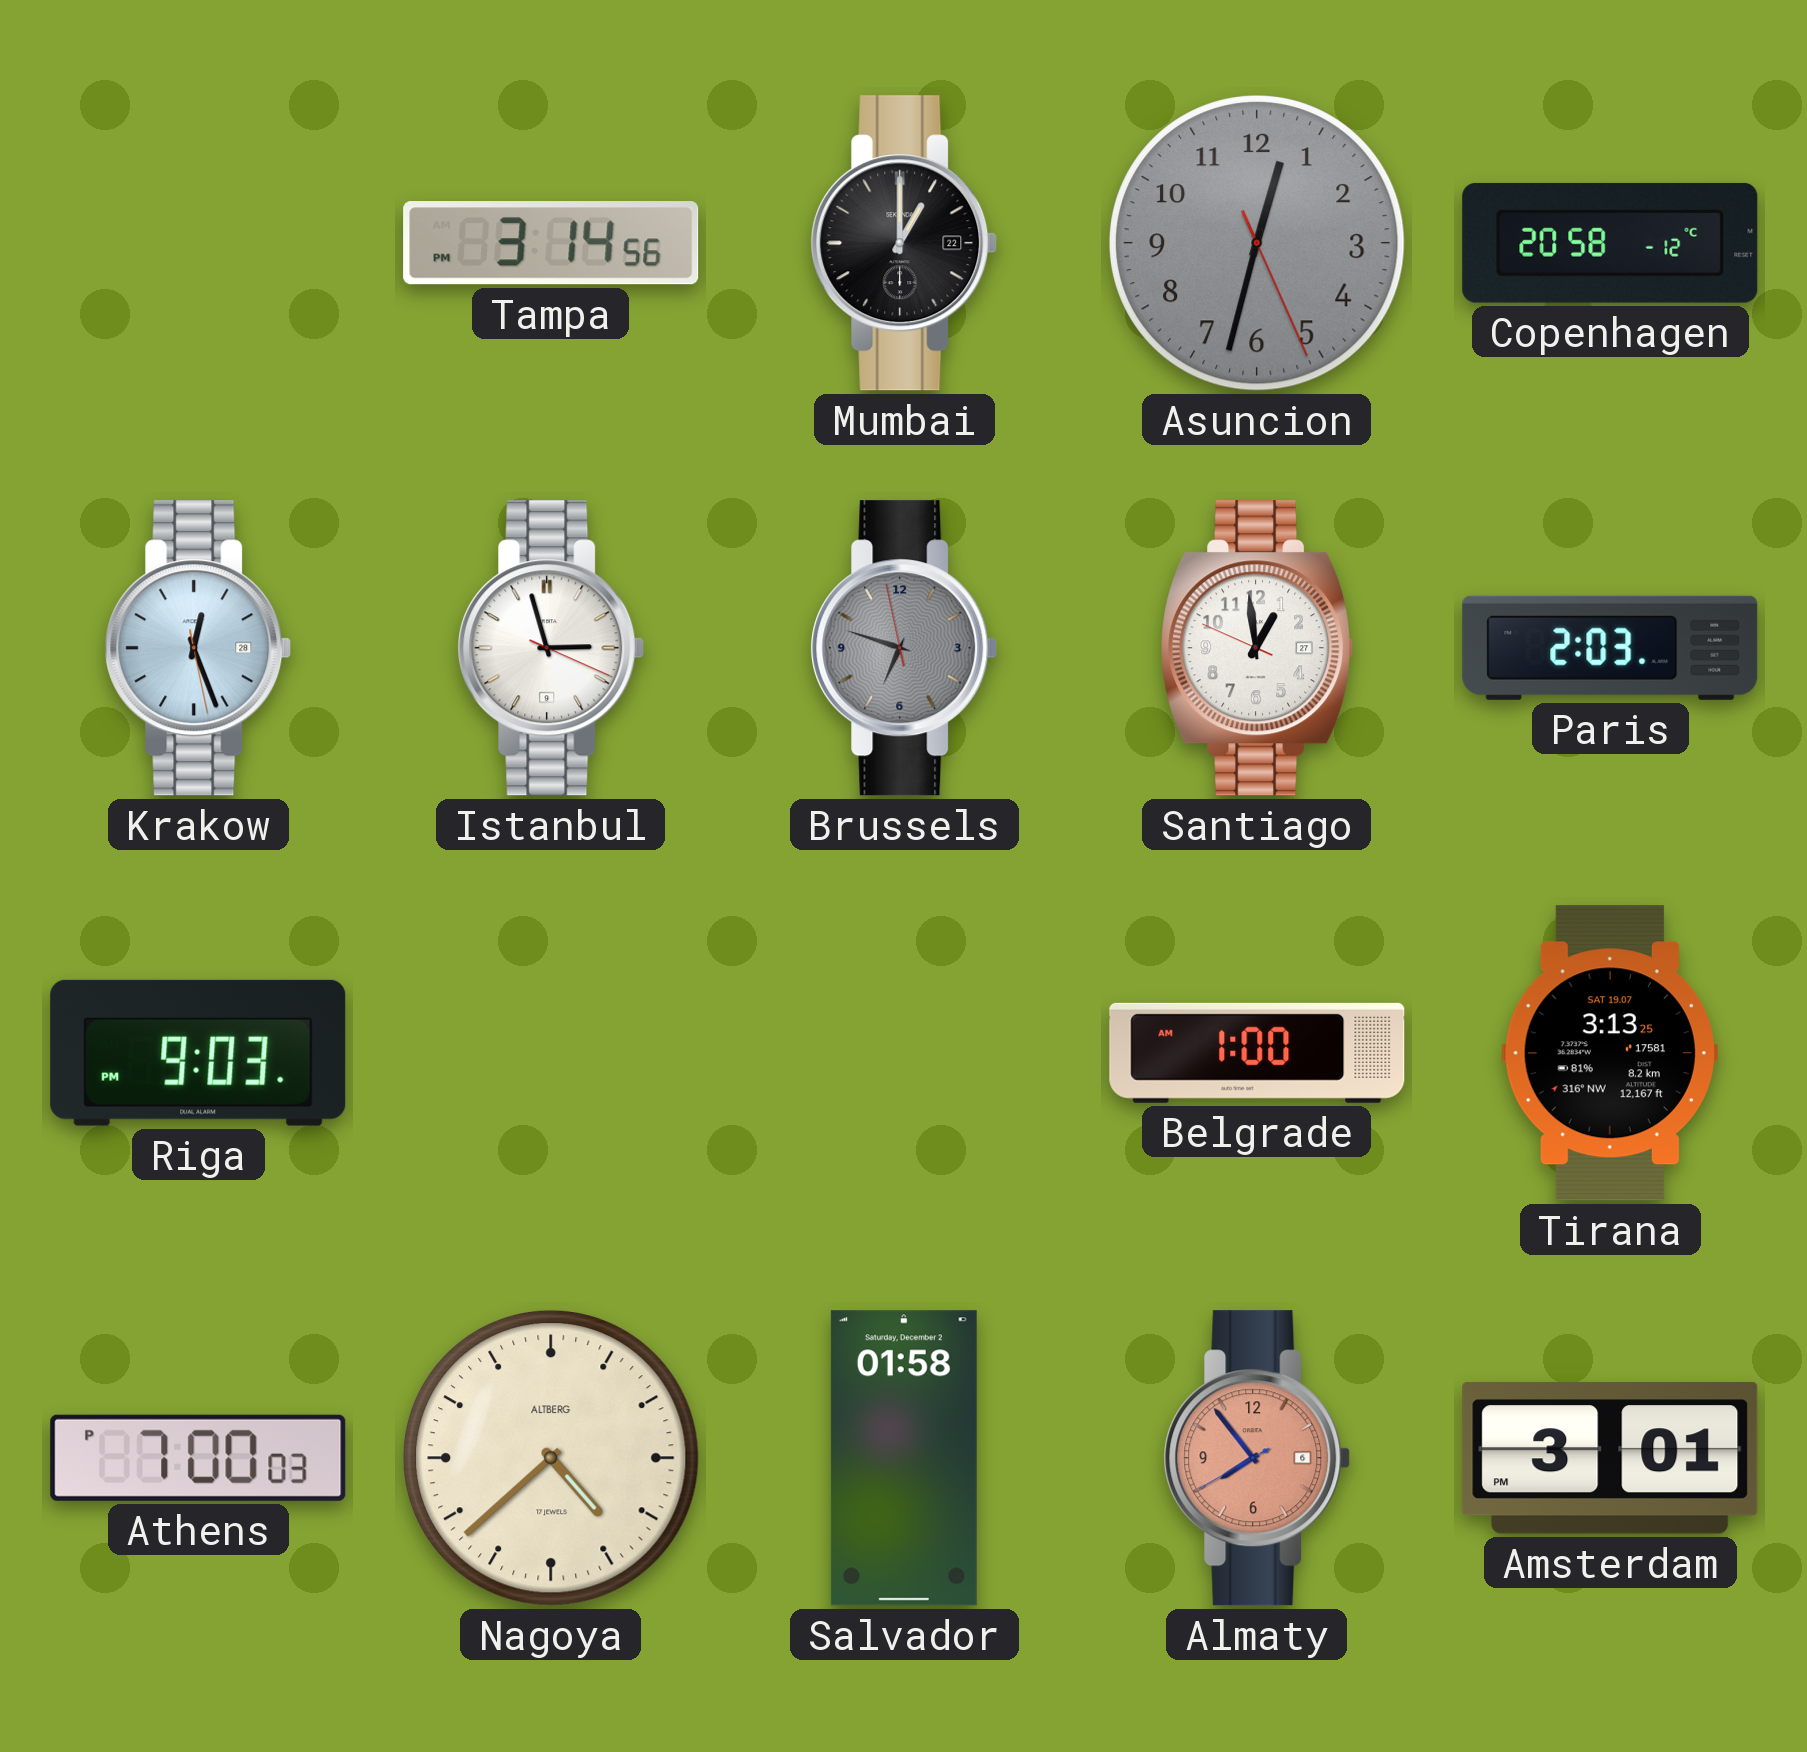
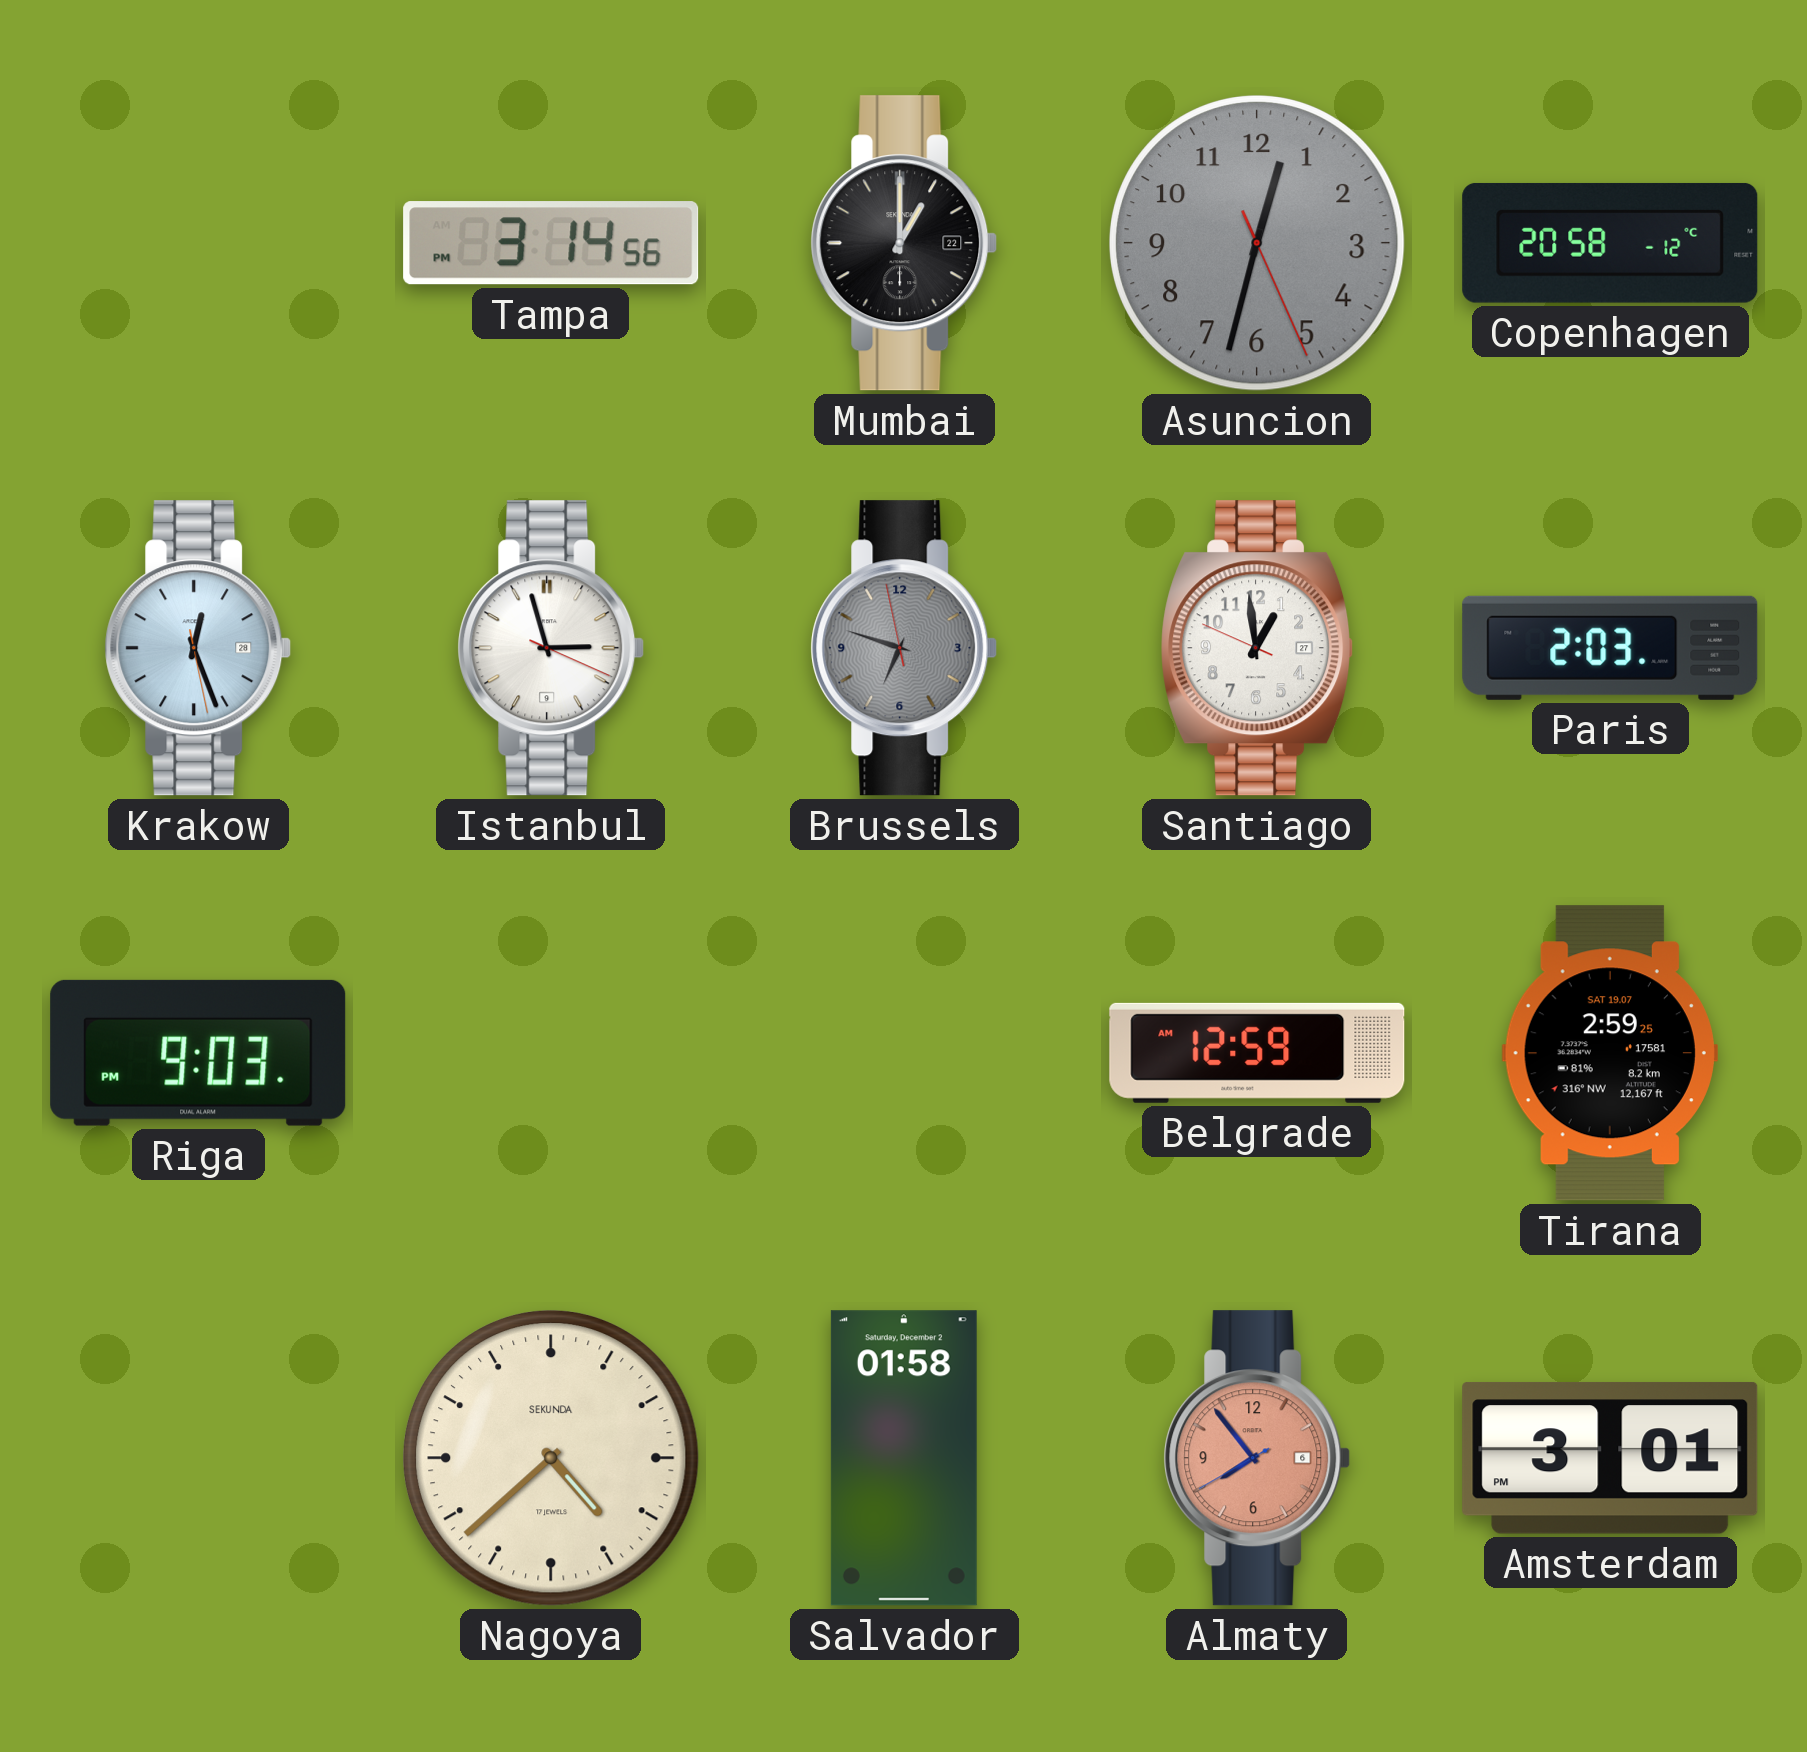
Belgrade: 1:00 -> 12:59 (1257, 1053)
Tirana: 3:13 -> 2:59 (1610, 1053)
Athens: 7:00 -> none (198, 1458)
Nagoya brand: ALTBERG -> SEKUNDA (552, 1459)
